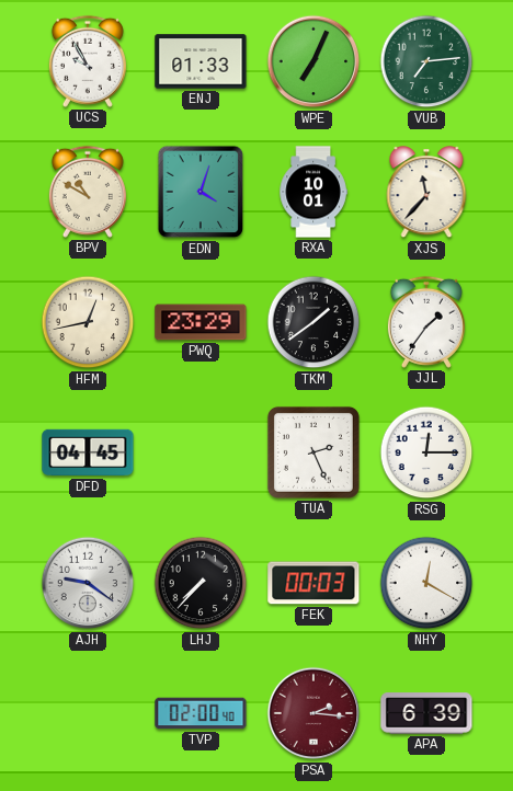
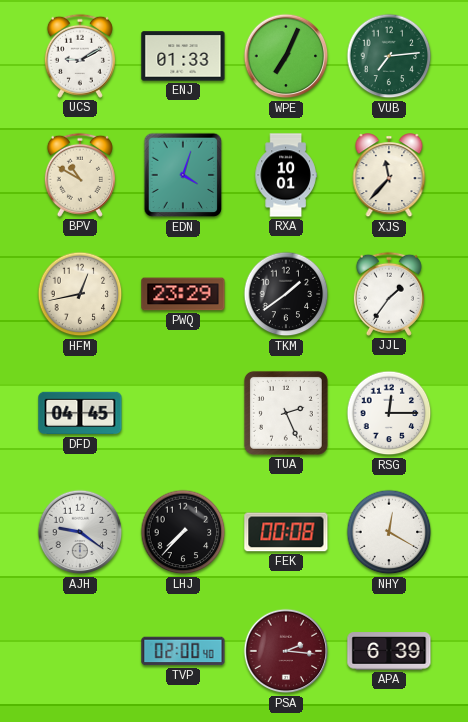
UCS: 9:55 -> 9:10 (80, 56)
FEK: 00:03 -> 00:08 (286, 532)
